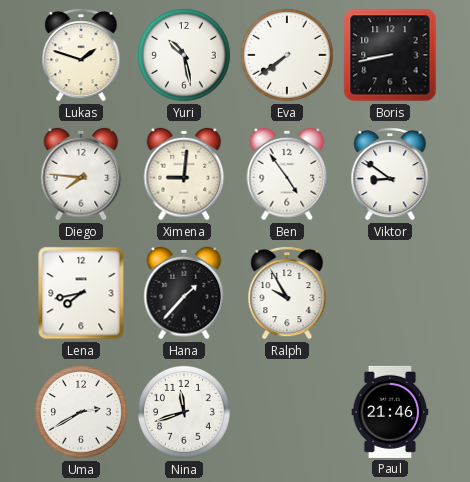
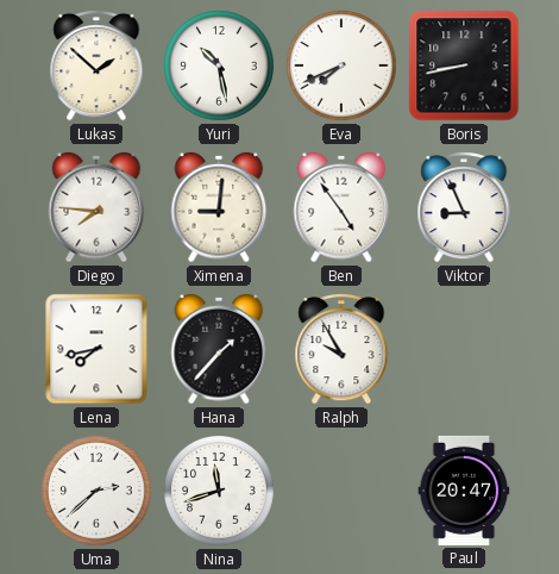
Lukas: 1:48 -> 1:52 (96, 67)
Eva: 7:39 -> 7:41 (343, 67)
Viktor: 8:51 -> 8:56 (464, 208)
Uma: 2:40 -> 2:38 (98, 492)
Paul: 21:46 -> 20:47 (464, 491)
